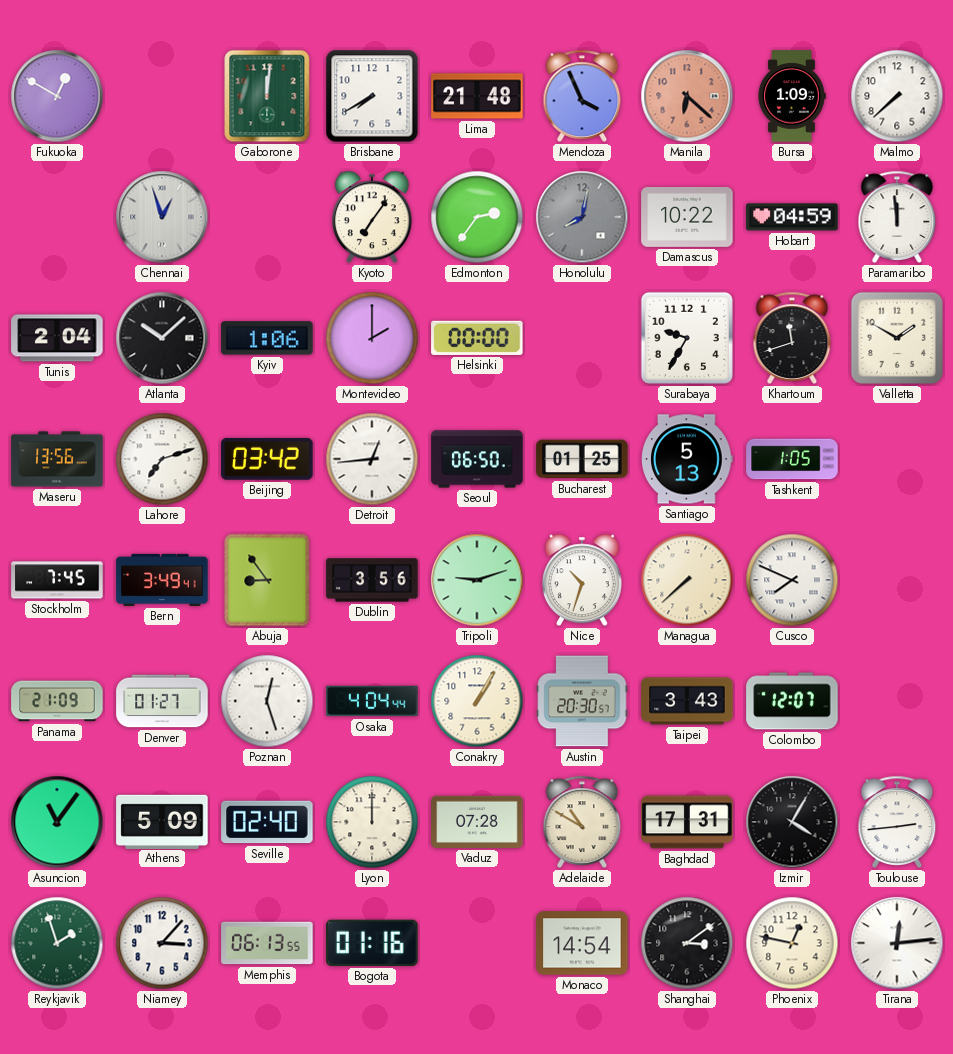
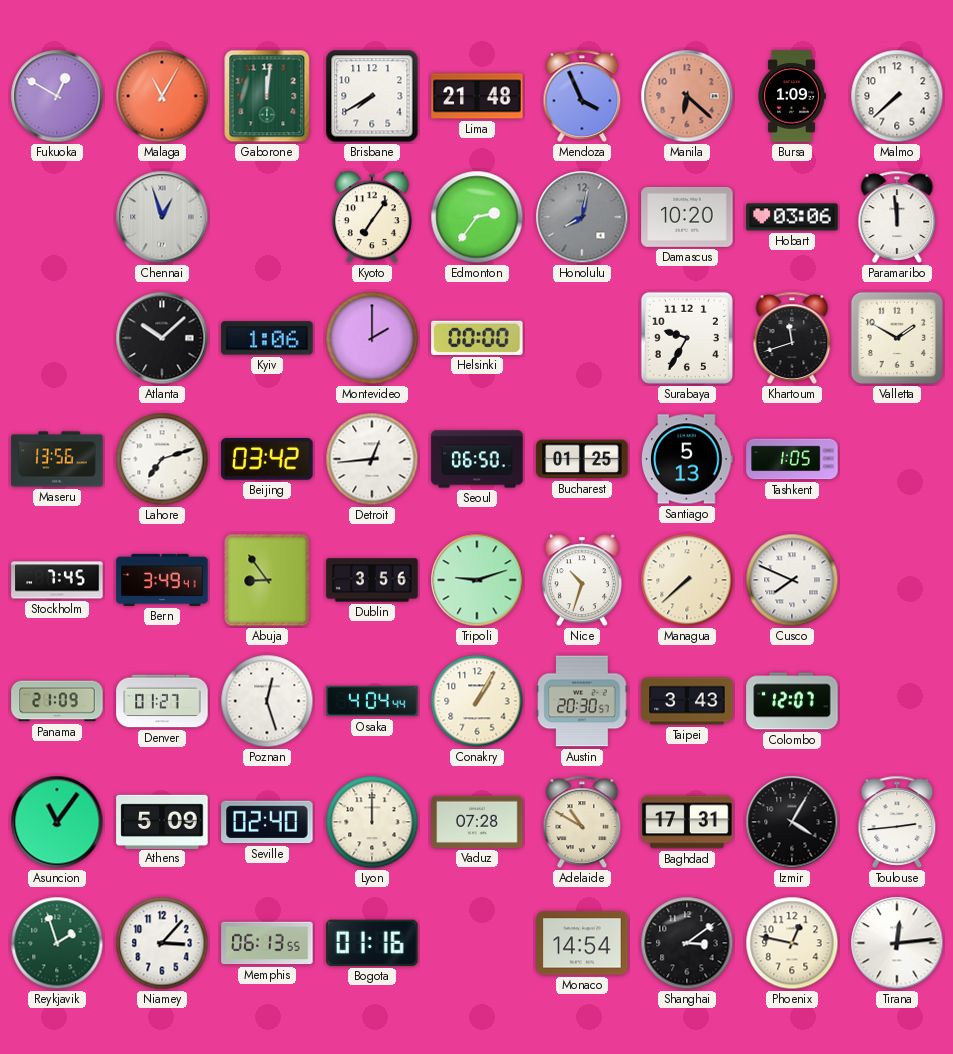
Malaga: none -> 11:05 (162, 96)
Damascus: 10:22 -> 10:20 (687, 217)
Hobart: 04:59 -> 03:06 (792, 217)
Tunis: 2:04 -> none (57, 338)
